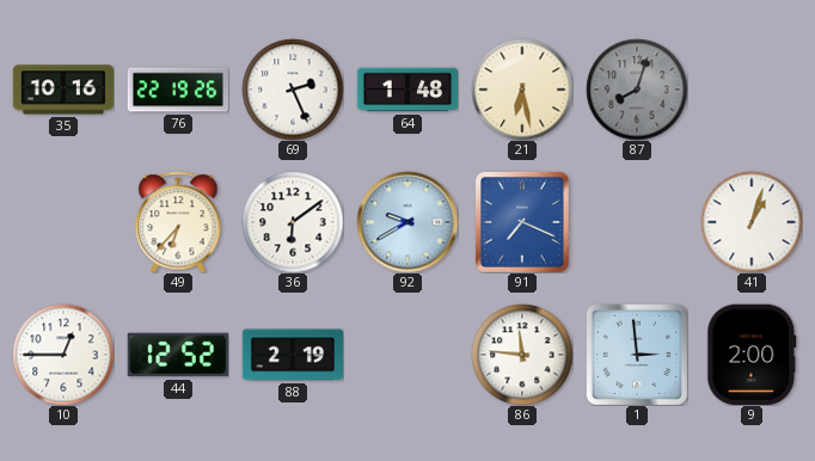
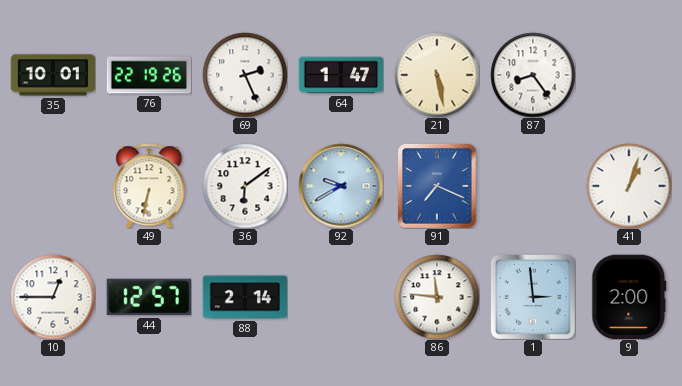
35: 10:16 -> 10:01 (53, 75)
64: 1:48 -> 1:47 (341, 75)
21: 6:28 -> 5:28 (437, 75)
87: 8:03 -> 8:24 (533, 75)
87 dial: grey -> white (533, 75)
49: 6:37 -> 6:32 (149, 186)
44: 12:52 -> 12:57 (148, 297)
88: 2:19 -> 2:14 (245, 297)
